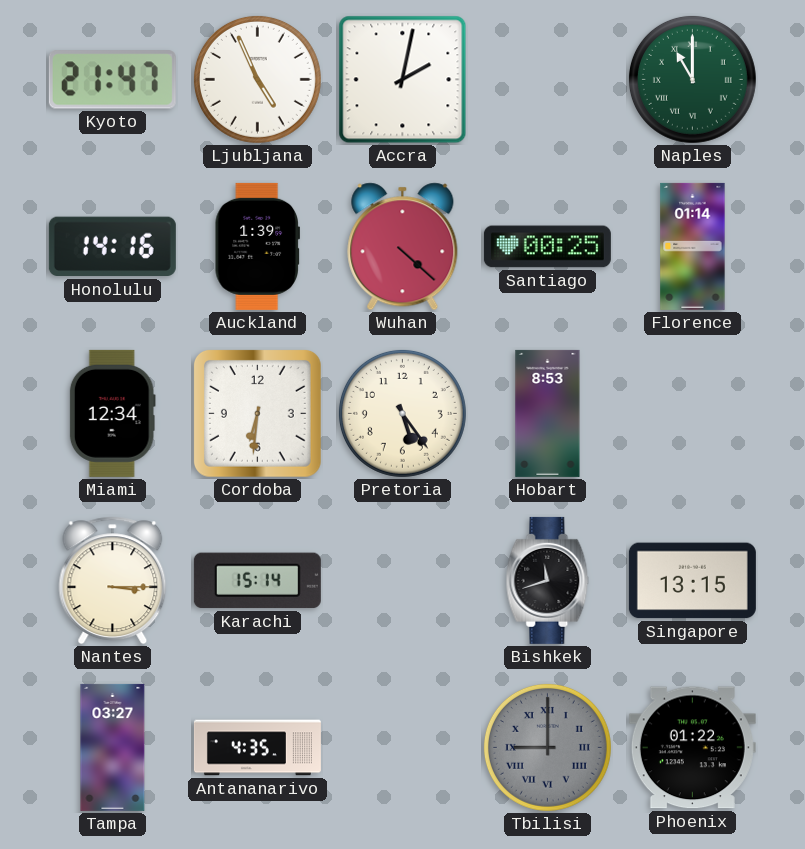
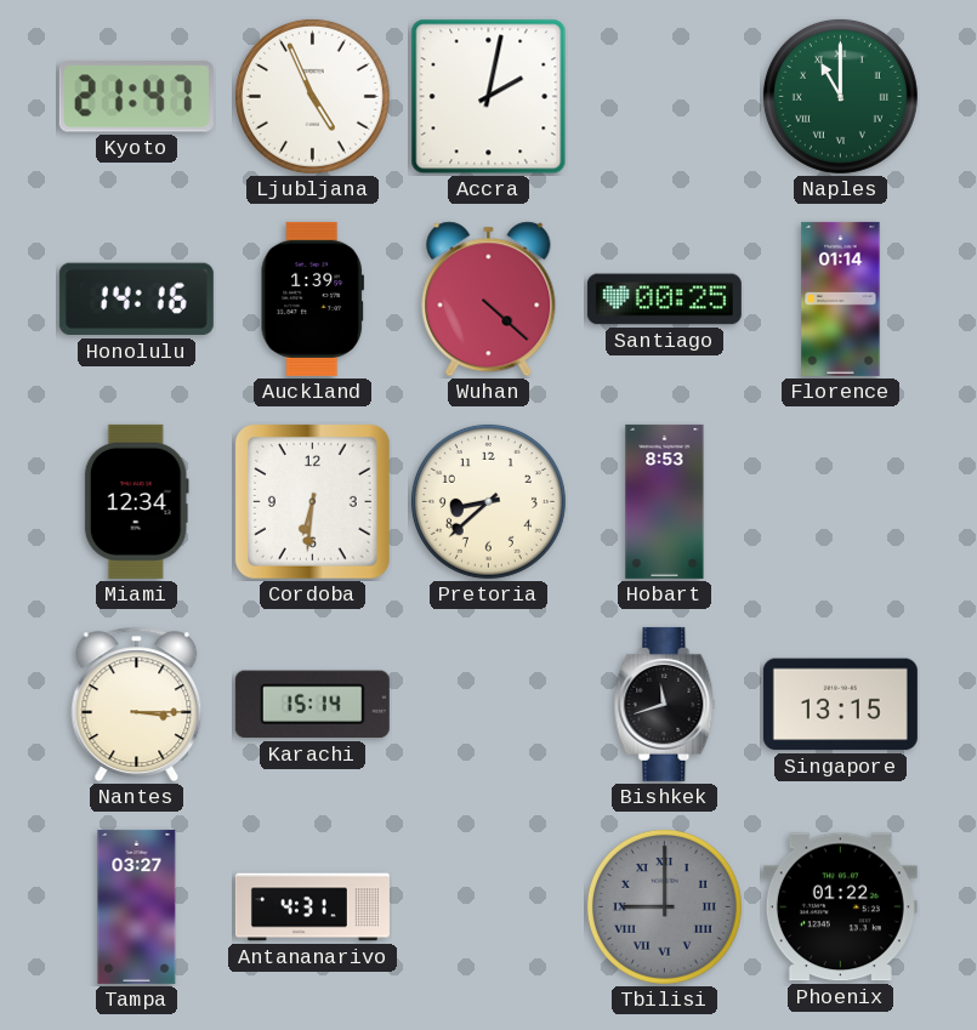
Pretoria: 5:24 -> 8:38 (488, 501)
Antananarivo: 4:35 -> 4:31 (312, 907)
